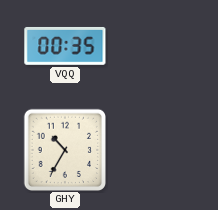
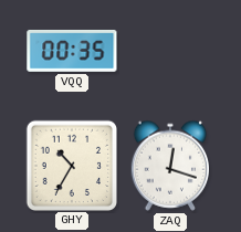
ZAQ: none -> 12:18 (169, 166)
